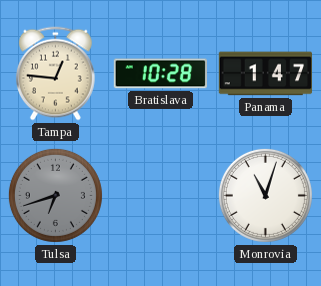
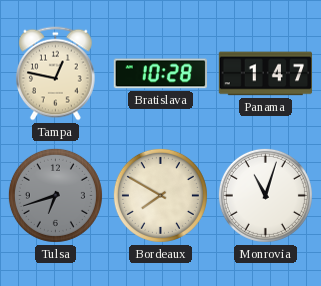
Tampa: 12:46 -> 12:47 (56, 74)
Bordeaux: none -> 7:50 (160, 195)
